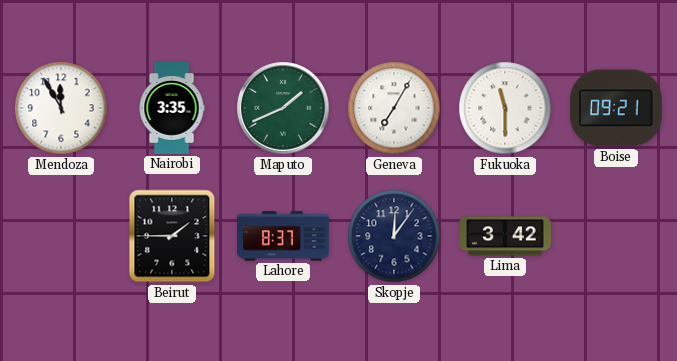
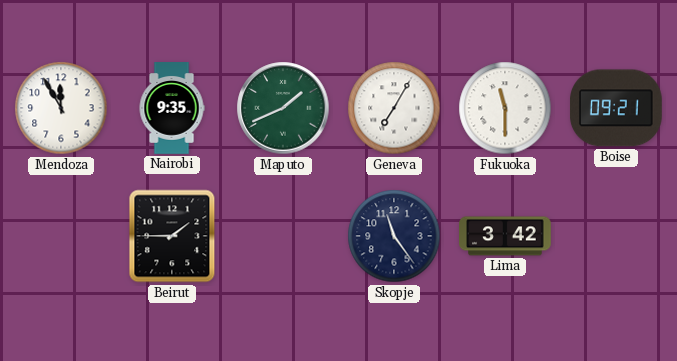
Nairobi: 3:35 -> 9:35 (172, 108)
Lahore: 8:37 -> none (283, 236)
Skopje: 12:06 -> 11:24 (394, 236)
